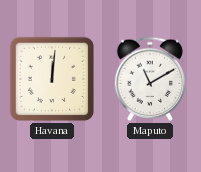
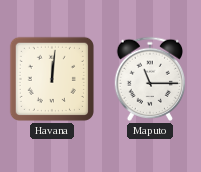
Maputo: 11:10 -> 11:15 (150, 79)
